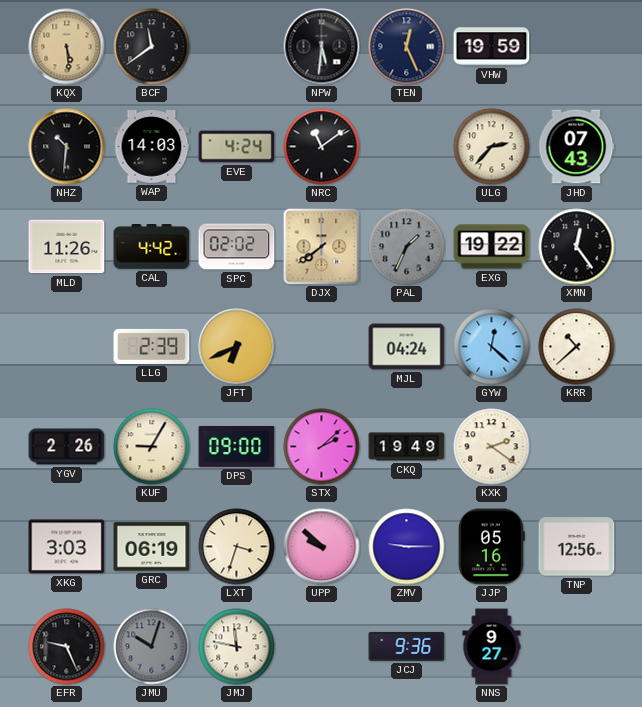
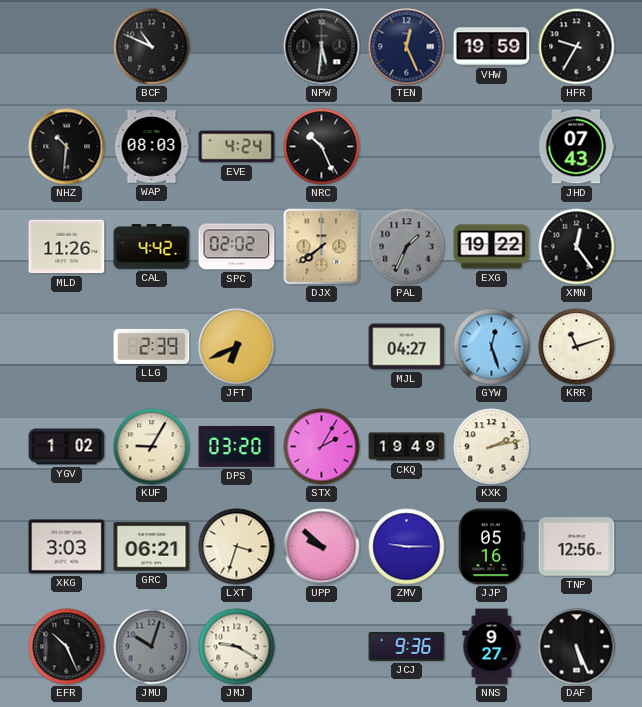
KQX: 5:29 -> none (67, 47)
BCF: 11:39 -> 10:49 (152, 47)
HFR: none -> 9:35 (577, 47)
WAP: 14:03 -> 08:03 (152, 147)
NRC: 11:09 -> 10:26 (322, 147)
ULG: 2:37 -> none (492, 147)
MJL: 04:24 -> 04:27 (407, 347)
GYW: 12:22 -> 12:27 (492, 347)
KRR: 10:38 -> 11:12 (577, 347)
YGV: 2:26 -> 1:02 (67, 447)
DPS: 09:00 -> 03:20 (237, 446)
STX: 2:08 -> 2:05 (322, 447)
KXK: 2:21 -> 2:13 (492, 447)
GRC: 06:19 -> 06:21 (152, 547)
EFR: 9:26 -> 10:26 (67, 647)
JMJ: 11:47 -> 9:20 (237, 647)
DAF: none -> 5:26 (577, 647)
